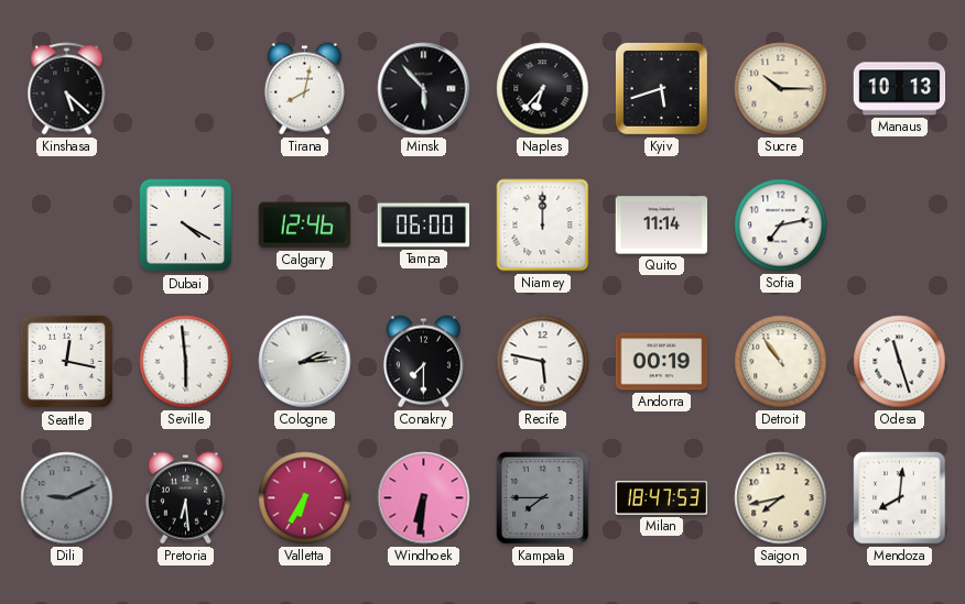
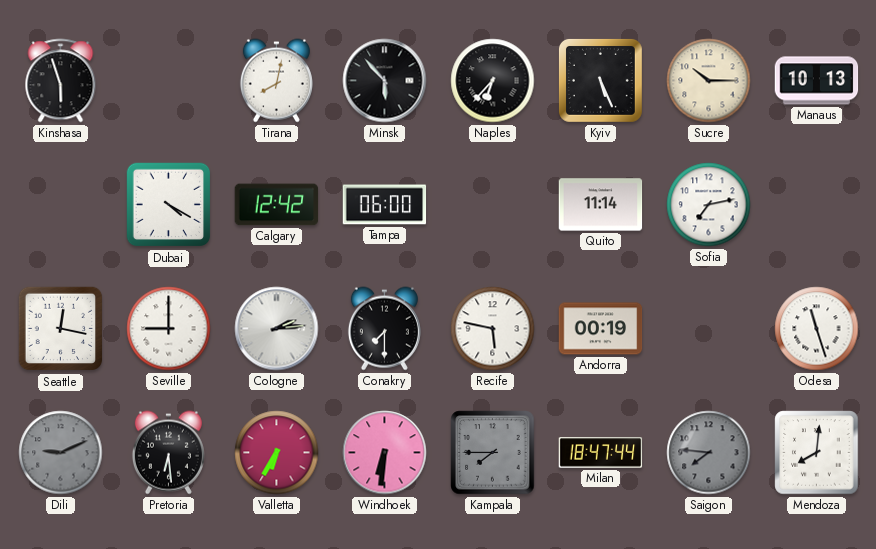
Kinshasa: 5:22 -> 5:57 (61, 81)
Kyiv: 5:42 -> 5:26 (600, 80)
Calgary: 12:46 -> 12:42 (277, 205)
Niamey: 12:00 -> none (543, 226)
Seville: 5:59 -> 9:00 (169, 329)
Detroit: 10:54 -> none (781, 362)
Milan: 18:47:53 -> 18:47:44 (601, 453)
Saigon: 7:43 -> 7:46 (709, 453)
Saigon dial: cream -> grey (709, 453)
